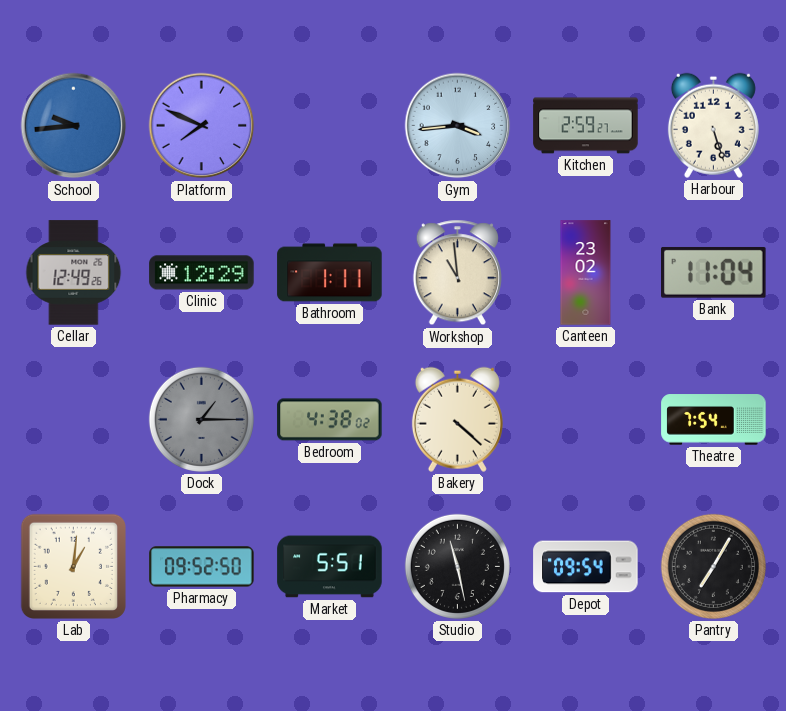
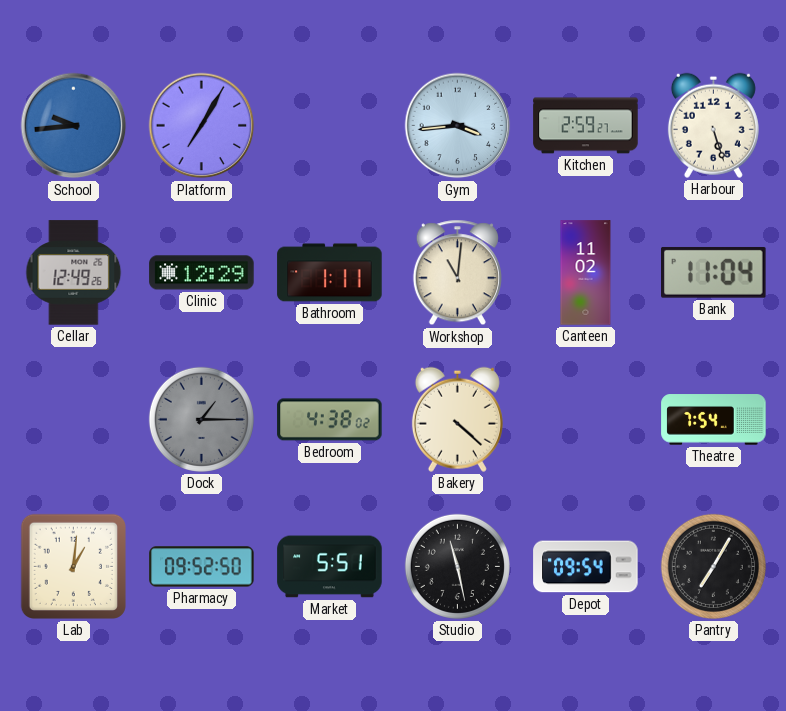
Platform: 7:49 -> 7:05 (202, 126)
Workshop: 10:59 -> 11:01 (457, 273)
Canteen: 23:02 -> 11:02 (586, 273)
